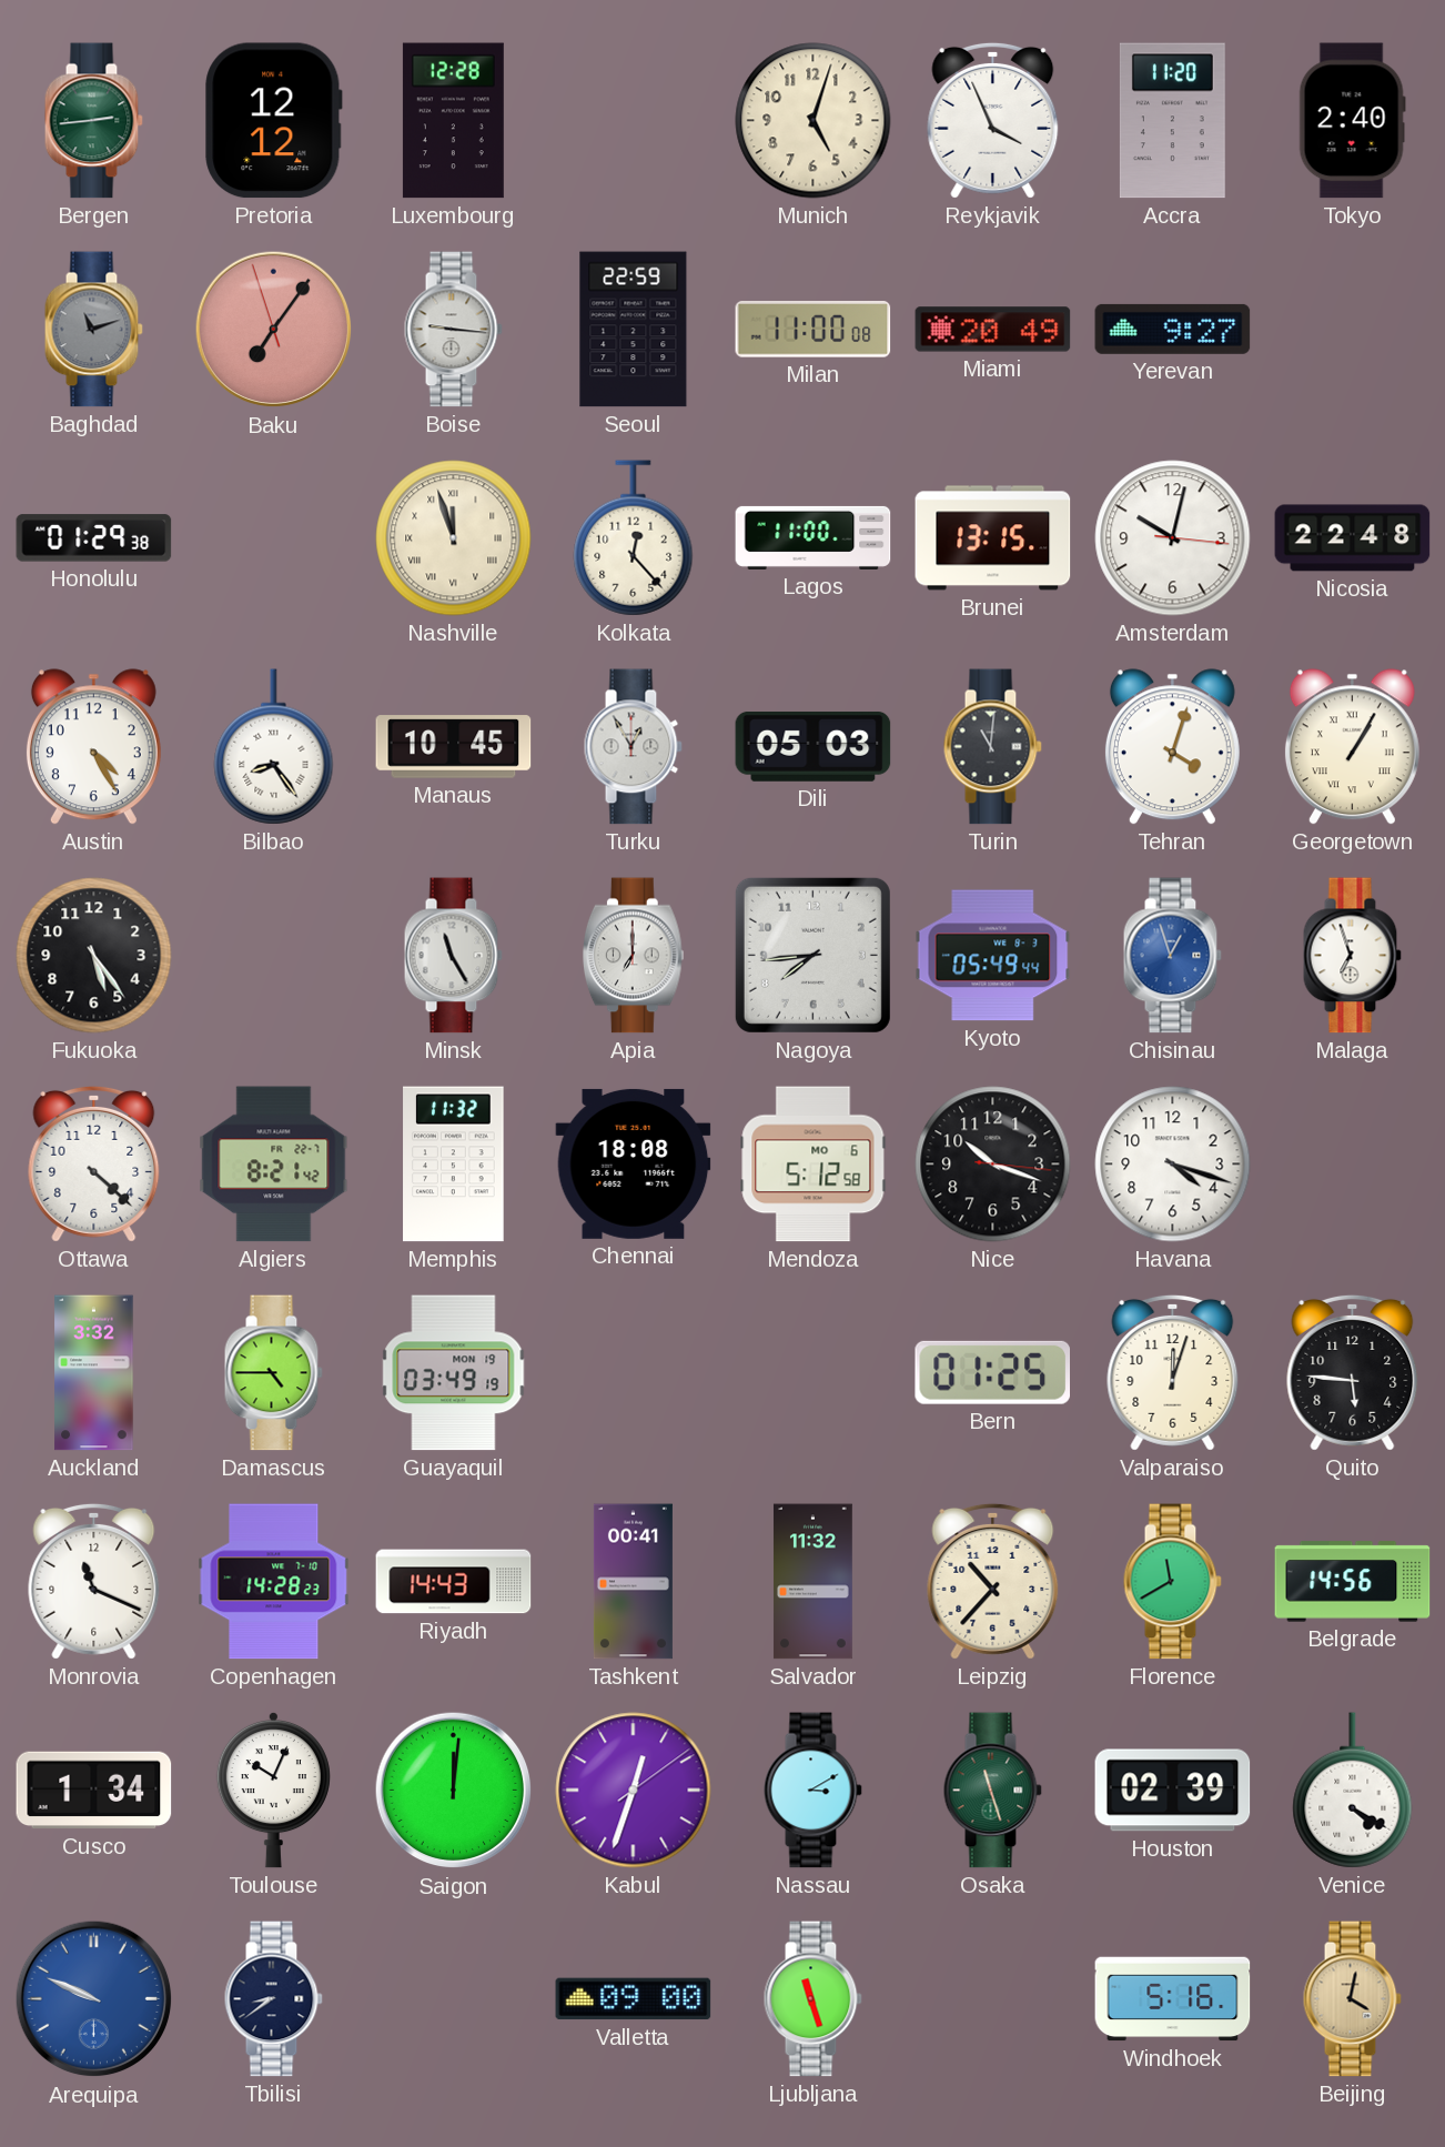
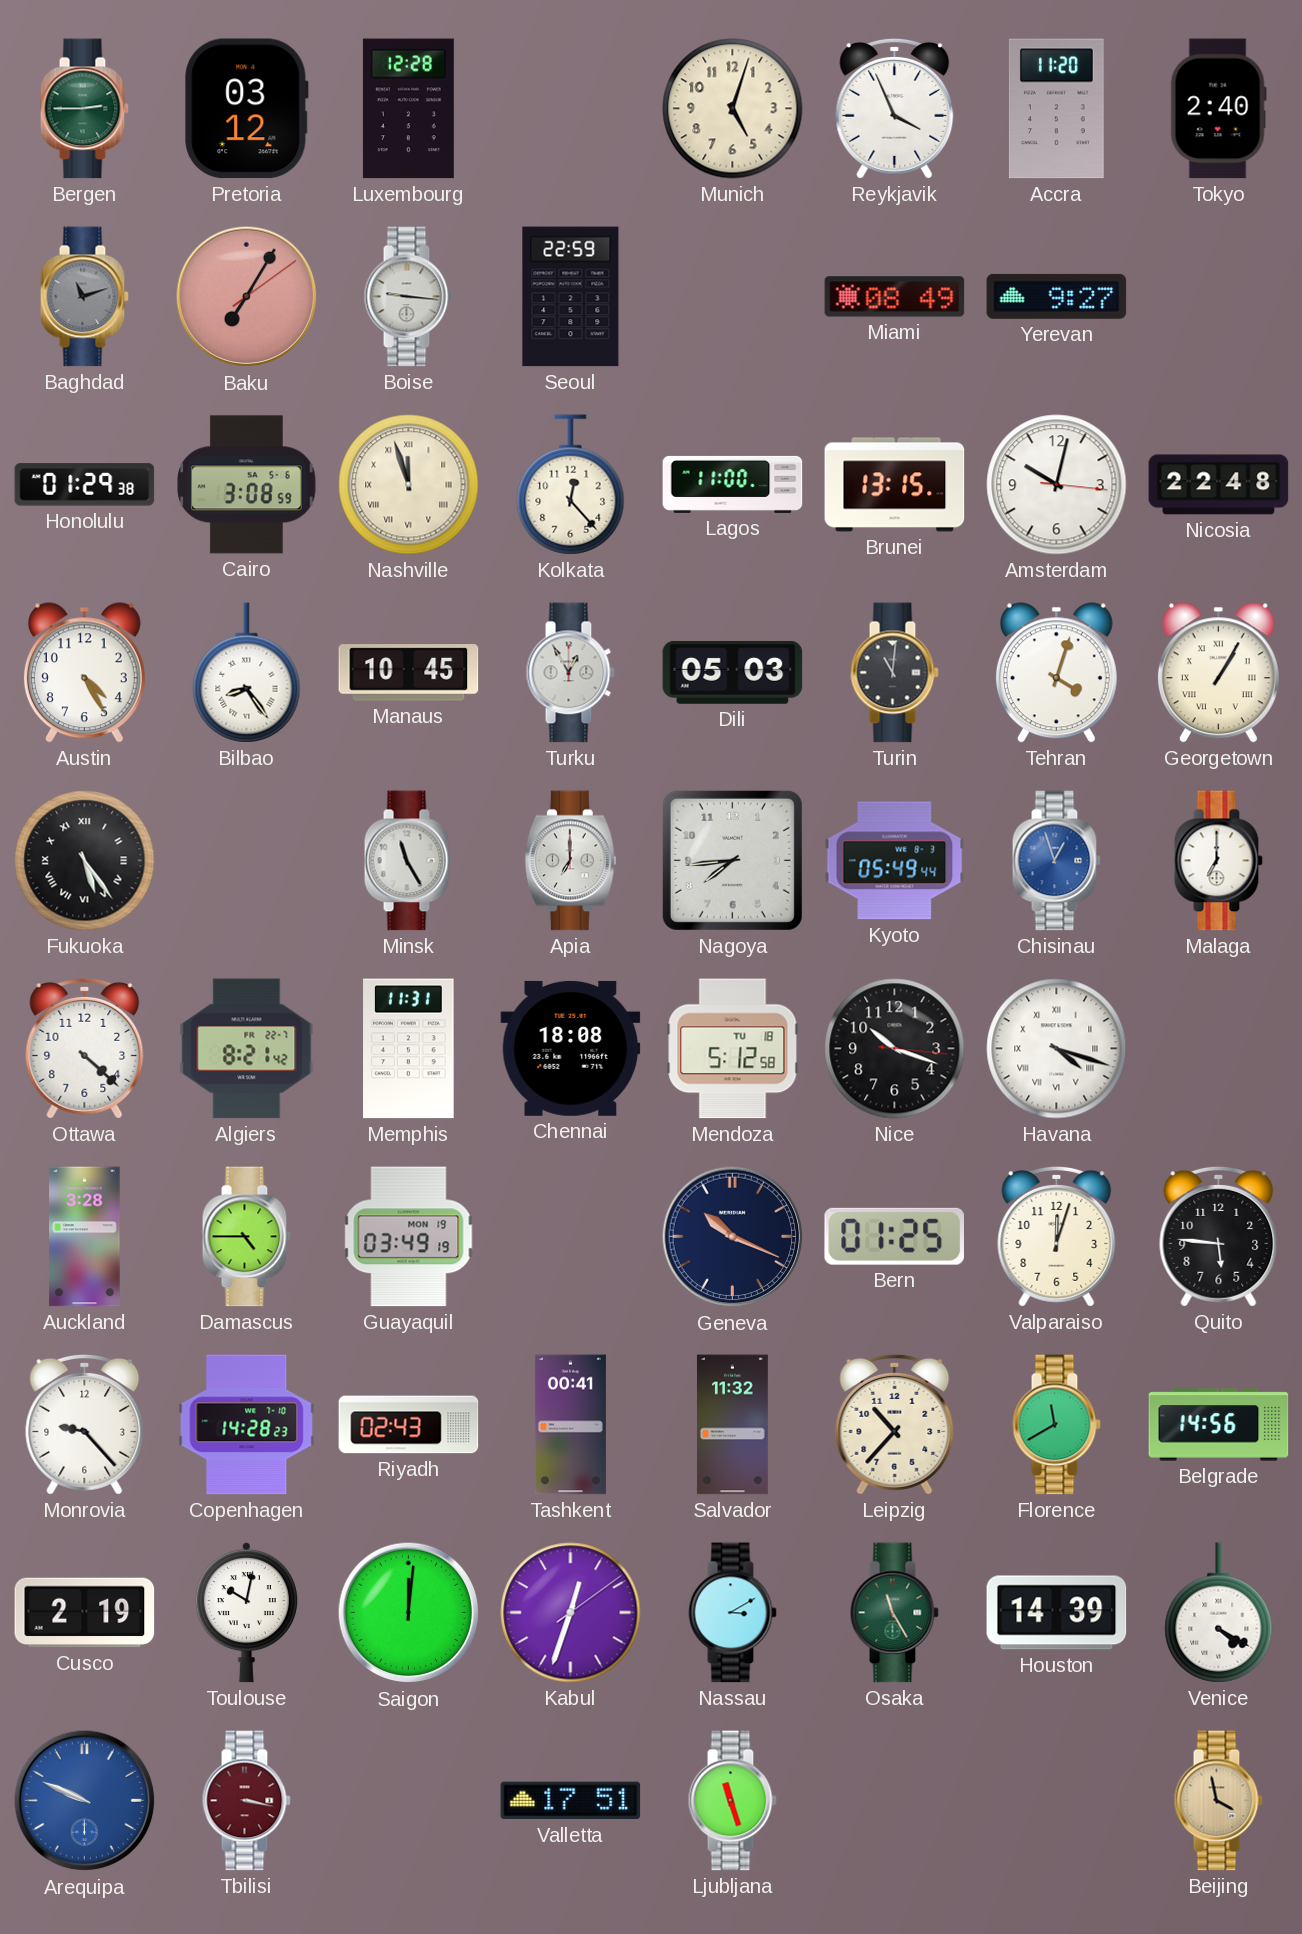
Bergen: 2:44 -> 2:45 (84, 109)
Pretoria: 12:12 -> 03:12 (247, 109)
Baku: 7:05:57 -> 7:05:09 (247, 297)
Milan: 11:00 -> none (814, 330)
Miami: 20:49 -> 08:49 (895, 297)
Cairo: none -> 3:08 (247, 485)
Fukuoka numerals: Arabic -> Roman (85, 861)
Malaga: 6:57 -> 7:00 (1218, 861)
Memphis: 11:32 -> 11:31 (409, 1049)
Mendoza date: MO 6 -> TU 18 (733, 1049)
Havana numerals: Arabic -> Roman (1057, 1049)
Auckland: 3:32 -> 3:28 (85, 1237)
Geneva: none -> 10:19 (733, 1237)
Monrovia: 11:19 -> 9:23 (85, 1424)
Riyadh: 14:43 -> 02:43 (409, 1425)
Cusco: 1:34 -> 2:19 (85, 1613)
Toulouse: 10:04 -> 10:02 (246, 1612)
Osaka: 11:27 -> 11:25 (894, 1613)
Houston: 02:39 -> 14:39 (1057, 1613)
Tbilisi: 8:39 -> 3:17 (246, 1801)
Tbilisi dial: navy -> burgundy (246, 1801)
Valletta: 09:00 -> 17:51 (571, 1801)
Windhoek: 5:16 -> none (1173, 1999)
Beijing: 4:02 -> 3:58 (1218, 1801)
